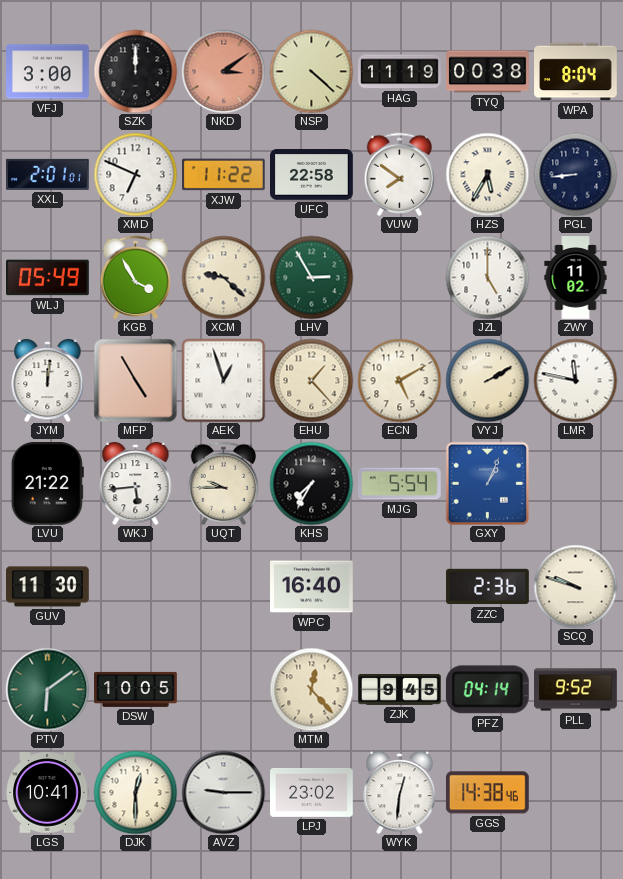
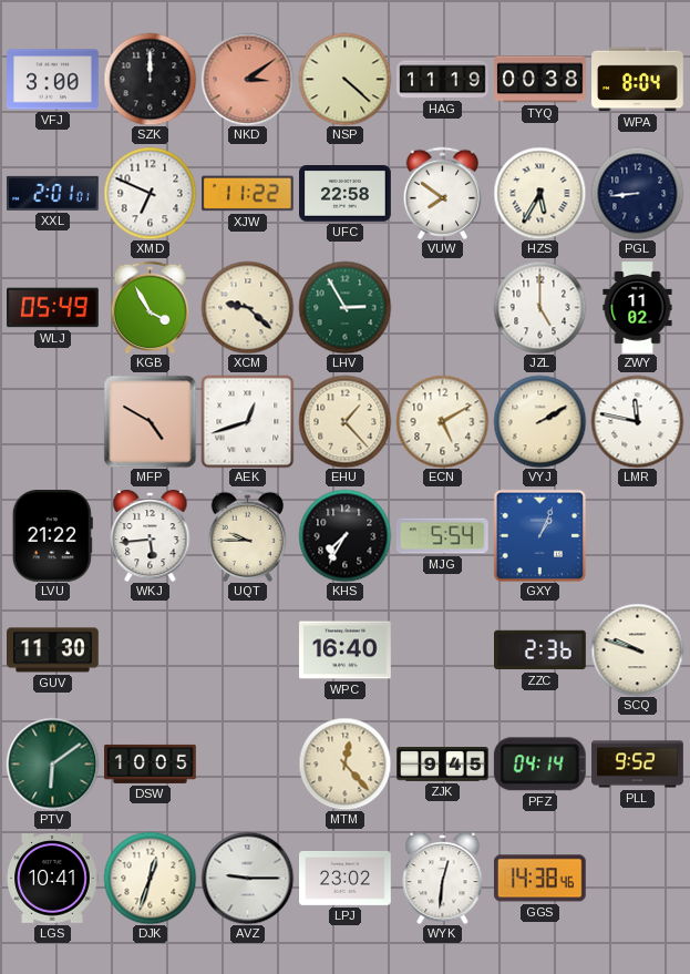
JYM: 12:01 -> none (48, 380)
MFP: 4:55 -> 4:50 (150, 421)
AEK: 12:57 -> 12:42 (247, 421)
DJK: 12:30 -> 12:33 (150, 878)
